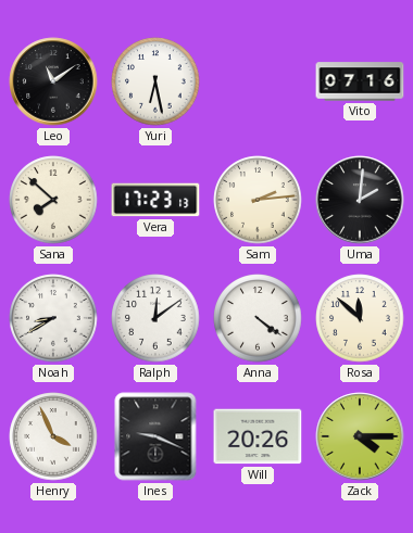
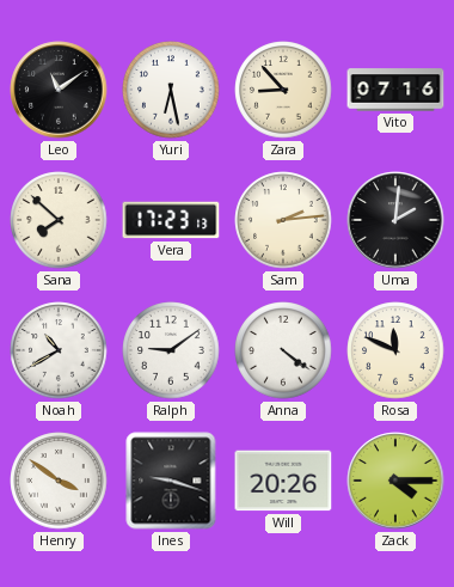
Zara: none -> 8:53 (283, 90)
Noah: 8:40 -> 10:40 (59, 350)
Ralph: 12:09 -> 9:09 (171, 350)
Rosa: 11:52 -> 11:49 (395, 350)
Henry: 3:56 -> 3:51 (59, 481)
Ines: 9:19 -> 9:18 (171, 481)
